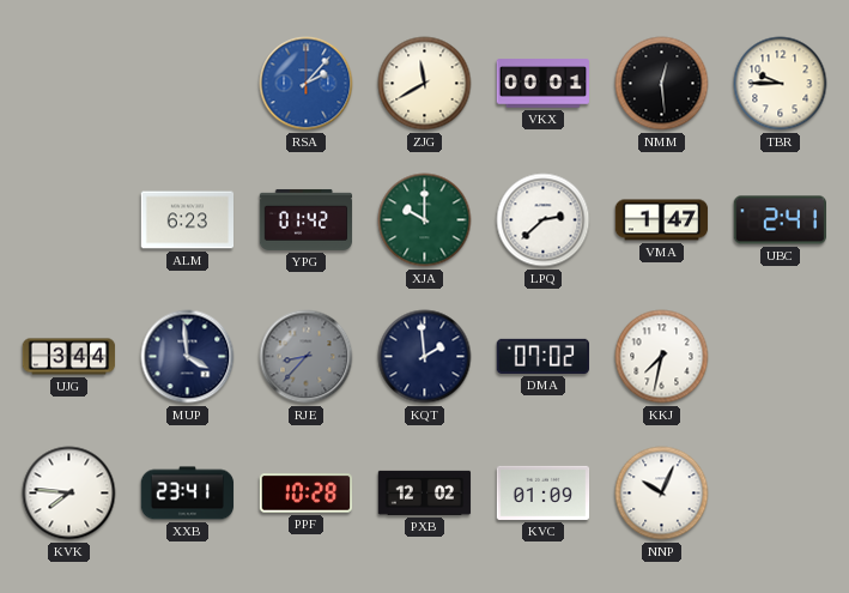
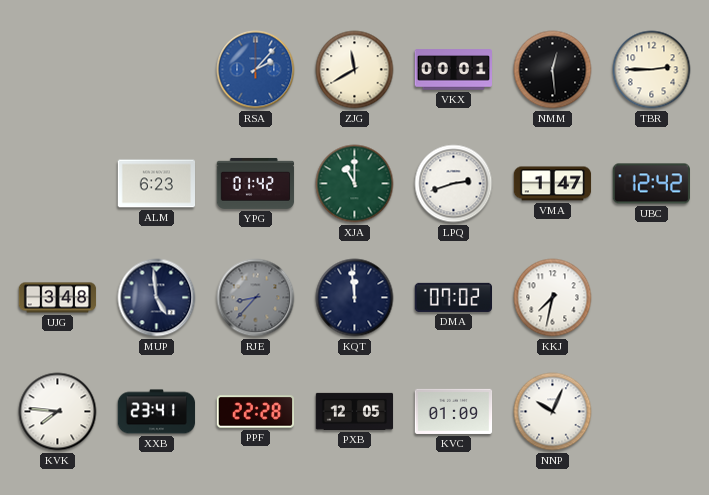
TBR: 9:45 -> 2:45 (652, 70)
XJA: 10:00 -> 11:00 (355, 184)
LPQ: 2:38 -> 2:42 (454, 184)
UBC: 2:41 -> 12:42 (652, 184)
UJG: 3:44 -> 3:48 (58, 298)
MUP: 3:59 -> 4:59 (157, 298)
KQT: 1:59 -> 11:59 (355, 298)
PPF: 10:28 -> 22:28 (256, 412)
PXB: 12:02 -> 12:05 (355, 411)
